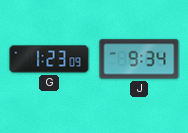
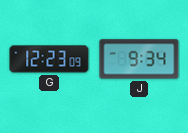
G: 1:23 -> 12:23 (49, 59)
